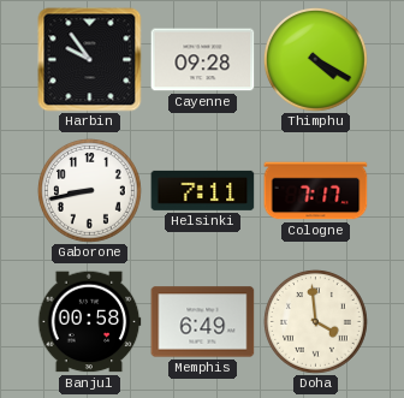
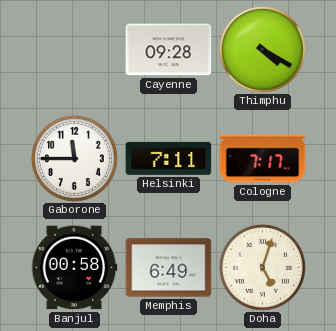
Harbin: 9:54 -> none (90, 60)
Gaborone: 8:43 -> 11:45 (74, 158)
Doha: 3:59 -> 5:03 (262, 267)
